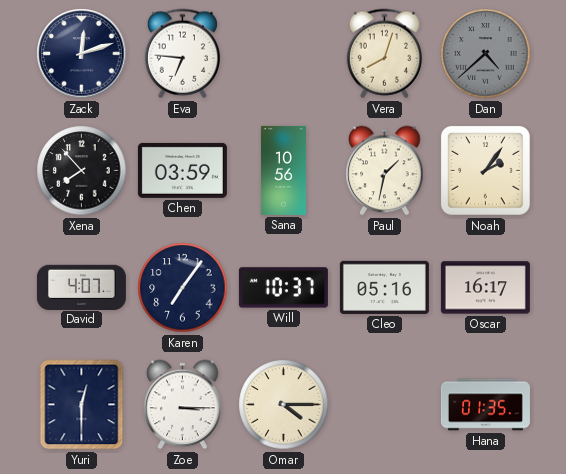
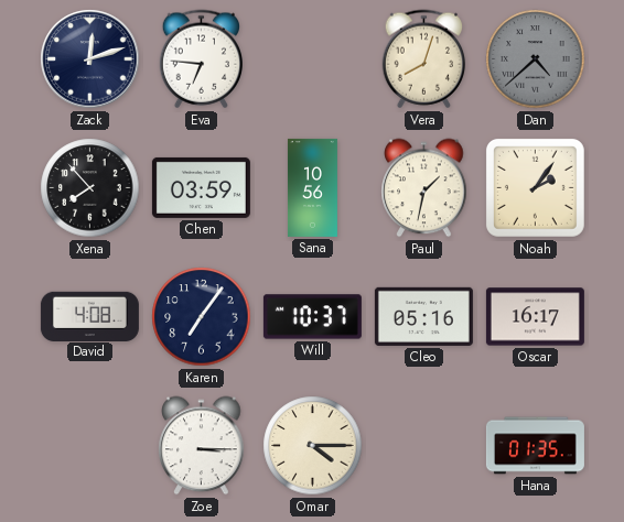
David: 4:07 -> 4:08 (89, 316)
Yuri: 12:30 -> none (82, 405)
